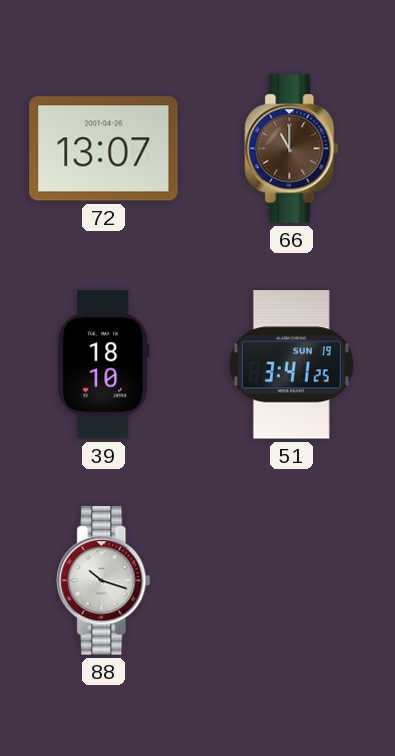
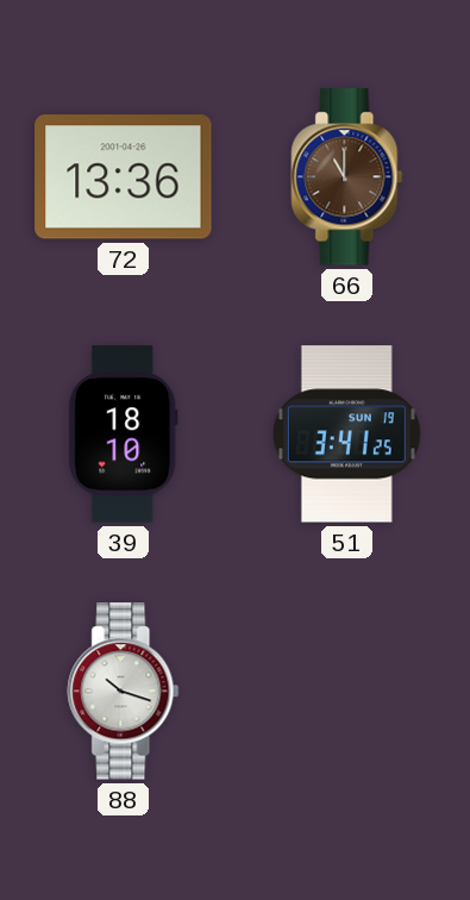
72: 13:07 -> 13:36 (124, 177)
